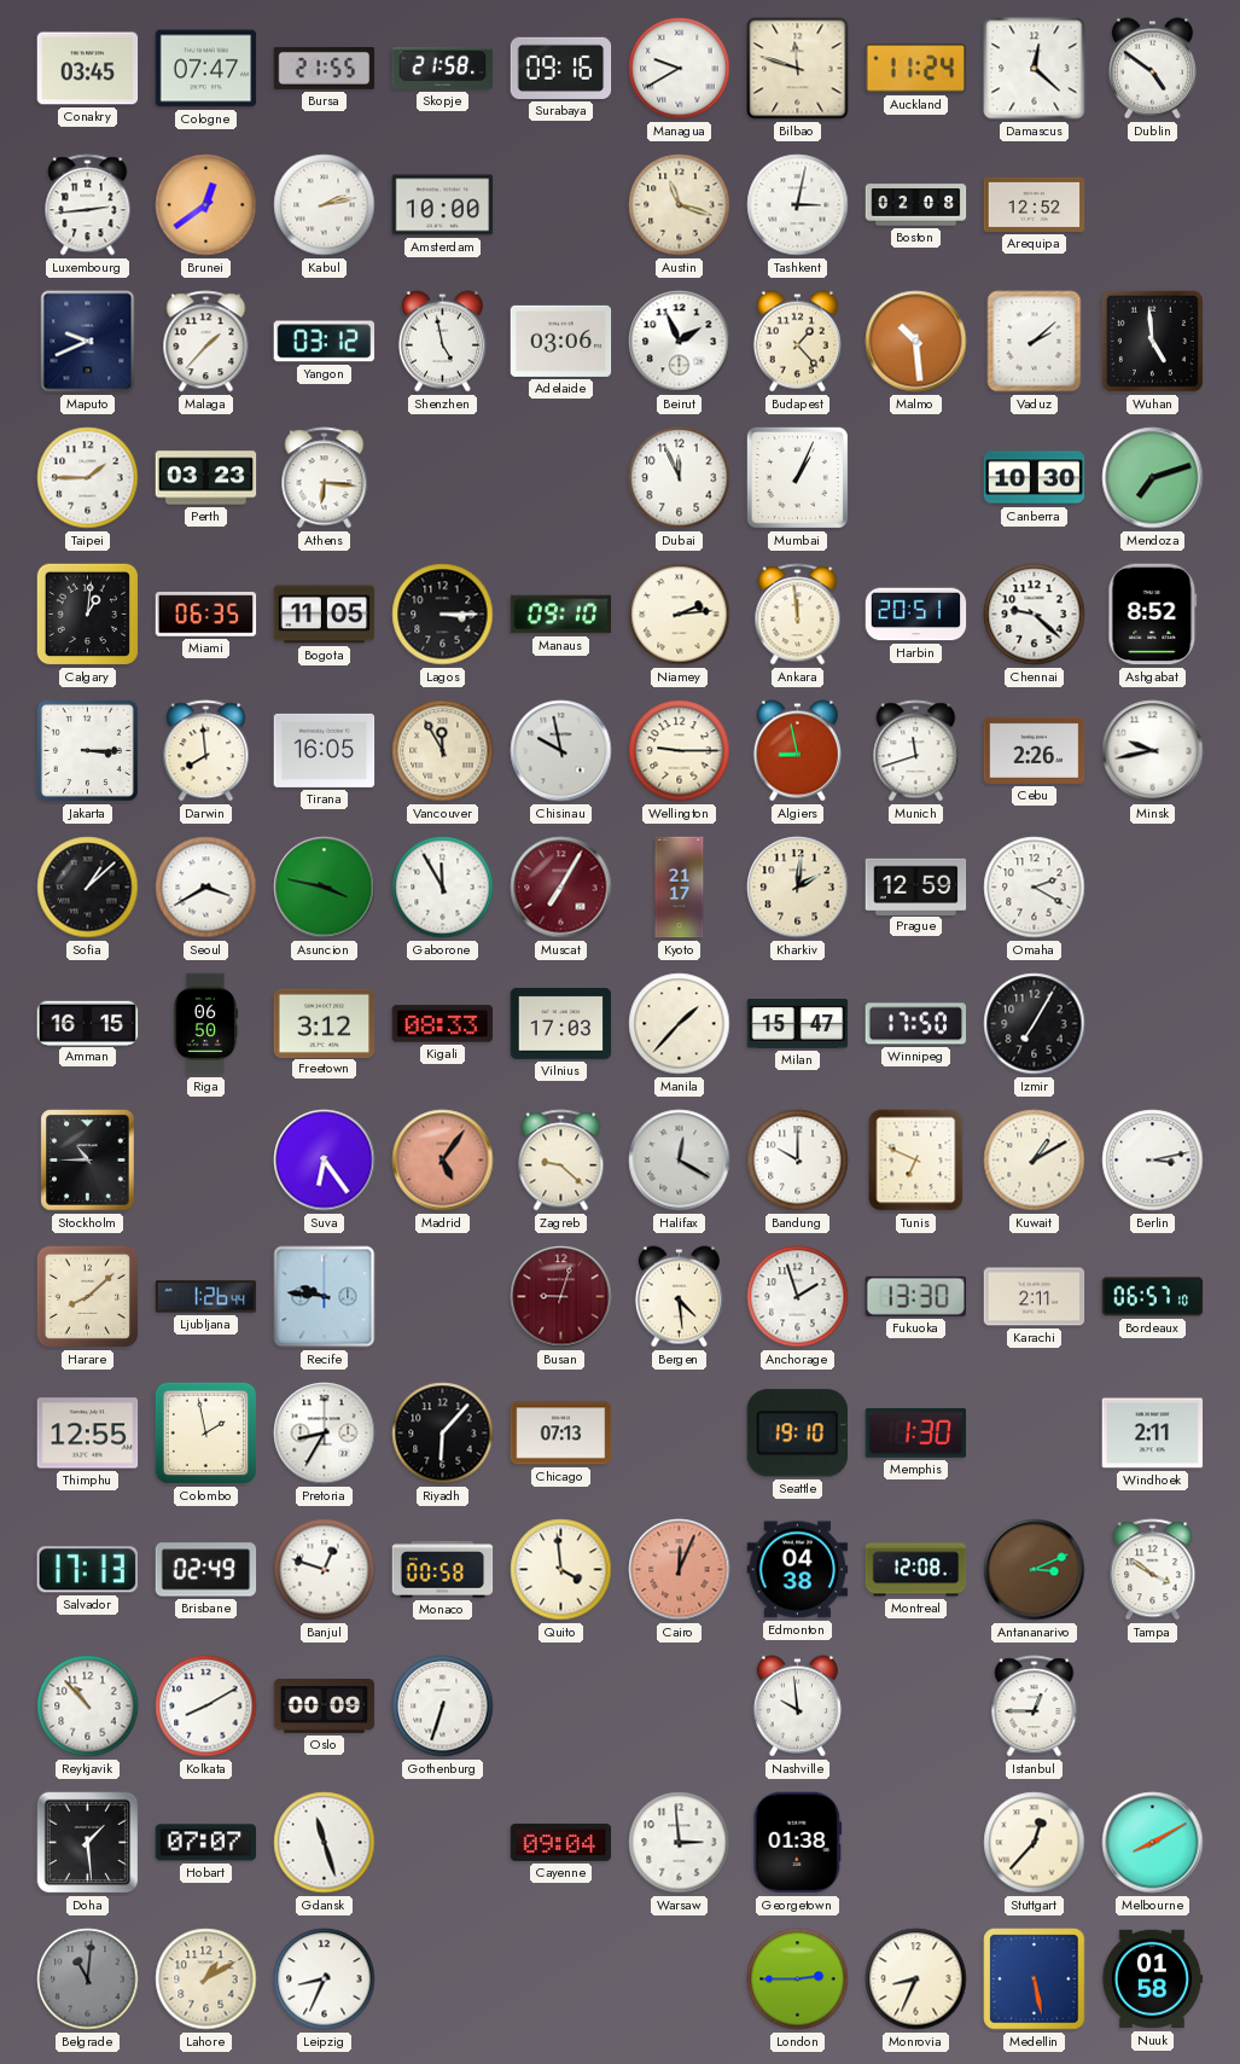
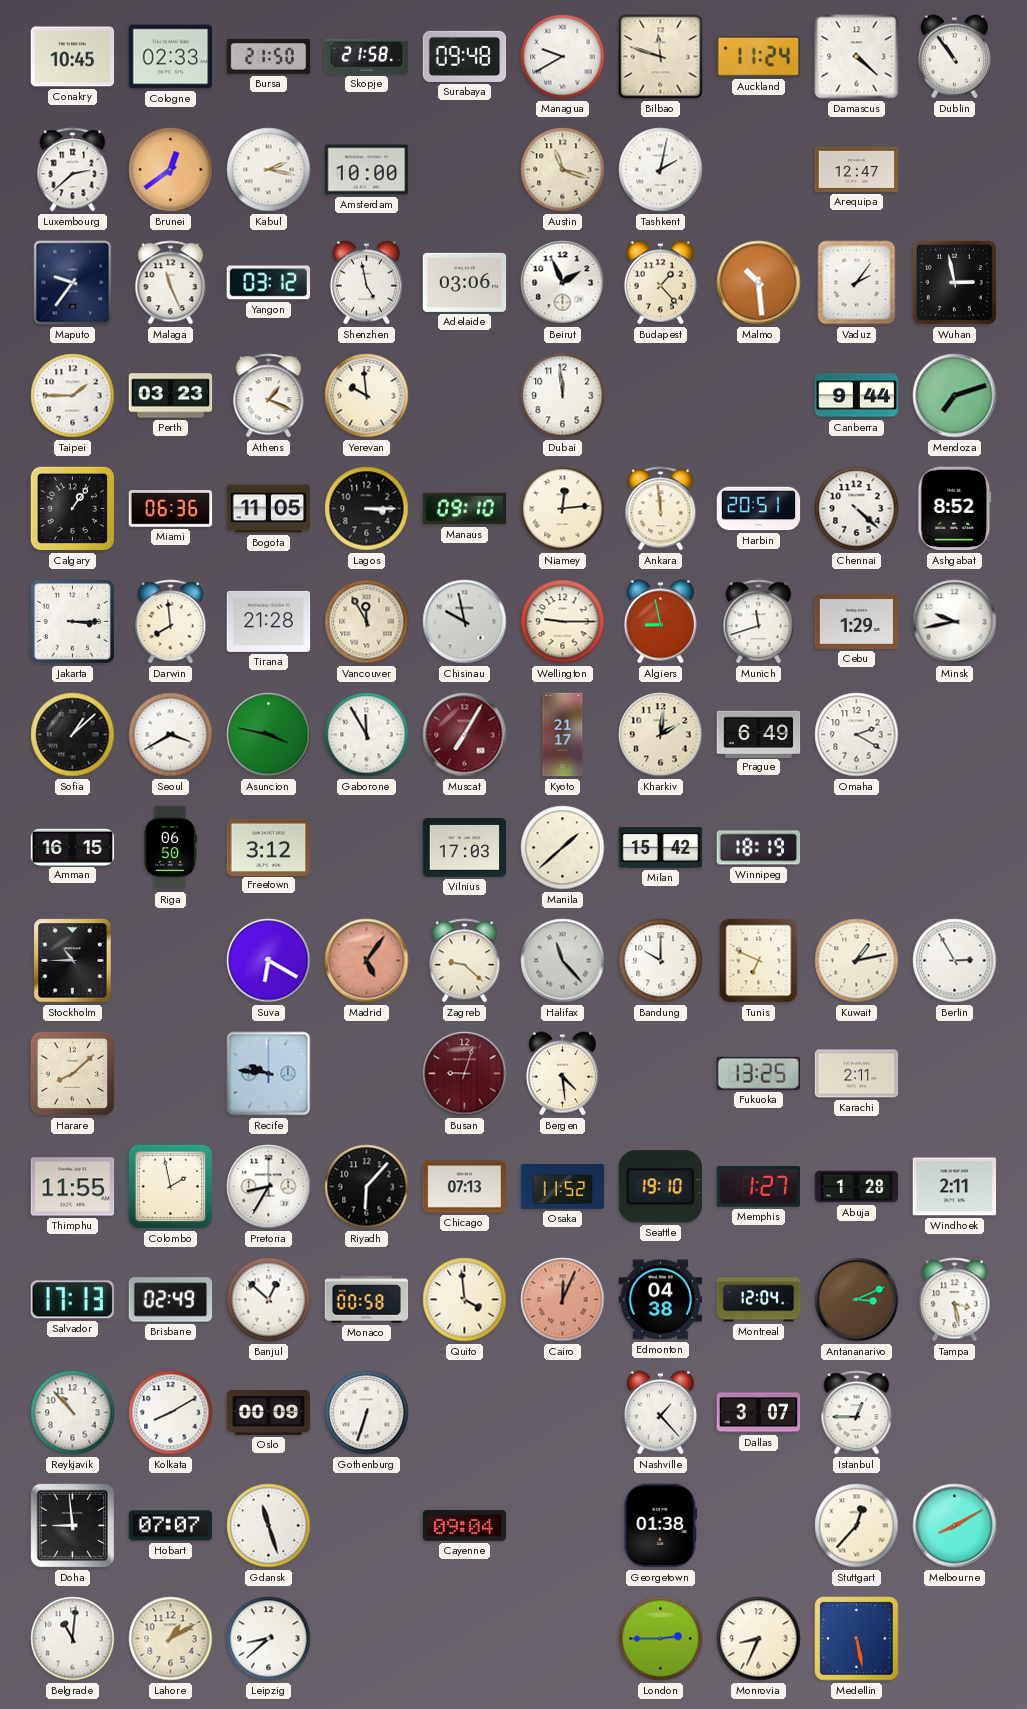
Conakry: 03:45 -> 10:45 (73, 57)
Cologne: 07:47 -> 02:33 (171, 57)
Bursa: 21:55 -> 21:50 (269, 56)
Surabaya: 09:16 -> 09:48 (465, 56)
Damascus: 12:22 -> 4:22 (857, 57)
Dublin: 4:51 -> 10:54 (954, 57)
Luxembourg: 2:44 -> 2:38 (73, 170)
Kabul: 2:13 -> 2:17 (269, 170)
Tashkent: 3:02 -> 2:02 (661, 170)
Boston: 02:08 -> none (916, 205)
Arequipa: 12:52 -> 12:47 (857, 169)
Maputo: 9:41 -> 9:36 (73, 283)
Malaga: 1:37 -> 11:26 (171, 283)
Vaduz: 2:08 -> 2:06 (857, 283)
Wuhan: 4:59 -> 2:58 (954, 282)
Athens: 6:16 -> 1:19 (269, 396)
Yerevan: none -> 9:59 (367, 396)
Dubai: 11:56 -> 11:59 (563, 396)
Mumbai: 1:04 -> none (797, 477)
Canberra: 10:30 -> 9:44 (857, 396)
Calgary: 1:01 -> 1:06 (73, 509)
Miami: 06:35 -> 06:36 (171, 509)
Niamey: 2:14 -> 12:14 (563, 509)
Chennai: 9:22 -> 4:22 (857, 509)
Tirana: 16:05 -> 21:28 (269, 621)
Cebu: 2:26 -> 1:29 (857, 621)
Prague: 12:59 -> 6:49 (759, 734)
Kigali: 08:33 -> none (443, 1024)
Manila: 1:37 -> 1:38 (563, 848)
Milan: 15:47 -> 15:42 (661, 848)
Winnipeg: 17:50 -> 18:19 (759, 848)
Izmir: 7:05 -> none (1035, 1024)
Suva: 6:24 -> 6:20 (269, 961)
Halifax: 12:20 -> 11:23 (563, 961)
Kuwait: 1:10 -> 1:13 (857, 961)
Berlin: 3:13 -> 2:55 (955, 961)
Ljubljana: 1:26 -> none (206, 1297)
Anchorage: 1:57 -> none (798, 1297)
Fukuoka: 13:30 -> 13:25 (758, 1073)
Bordeaux: 06:57 -> none (1153, 1297)
Thimphu: 12:55 -> 11:55 (73, 1187)
Osaka: none -> 11:52 (563, 1187)
Memphis: 1:30 -> 1:27 (759, 1186)
Abuja: none -> 1:28 (857, 1187)
Banjul: 12:48 -> 12:52 (269, 1300)
Montreal: 12:08 -> 12:04 (759, 1300)
Tampa: 3:51 -> 3:28 (955, 1300)
Nashville: 9:59 -> 1:23 (660, 1413)
Dallas: none -> 3:07 (759, 1413)
Doha: 1:29 -> 8:59 (73, 1526)
Warsaw: 2:59 -> none (680, 1843)
Belgrade dial: grey -> white (73, 1639)
Leipzig: 8:34 -> 8:38 (269, 1639)
Nuuk: 01:58 -> none (1152, 1979)
